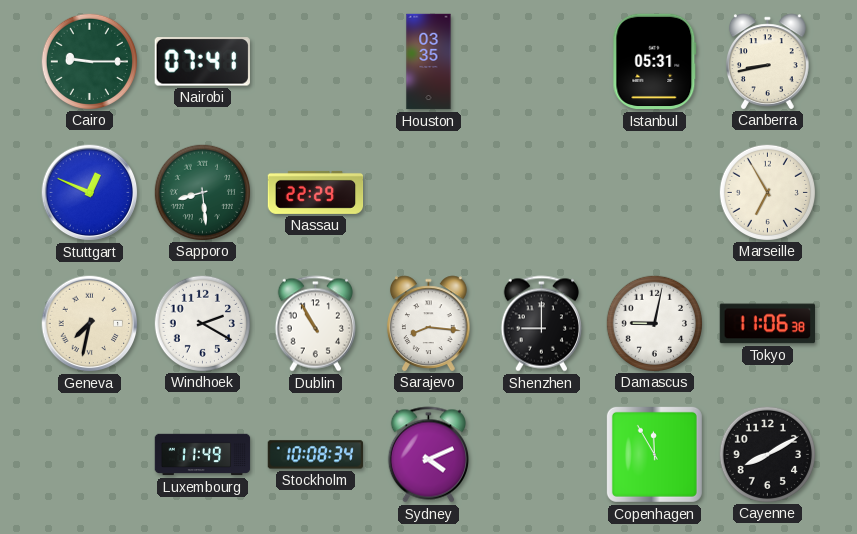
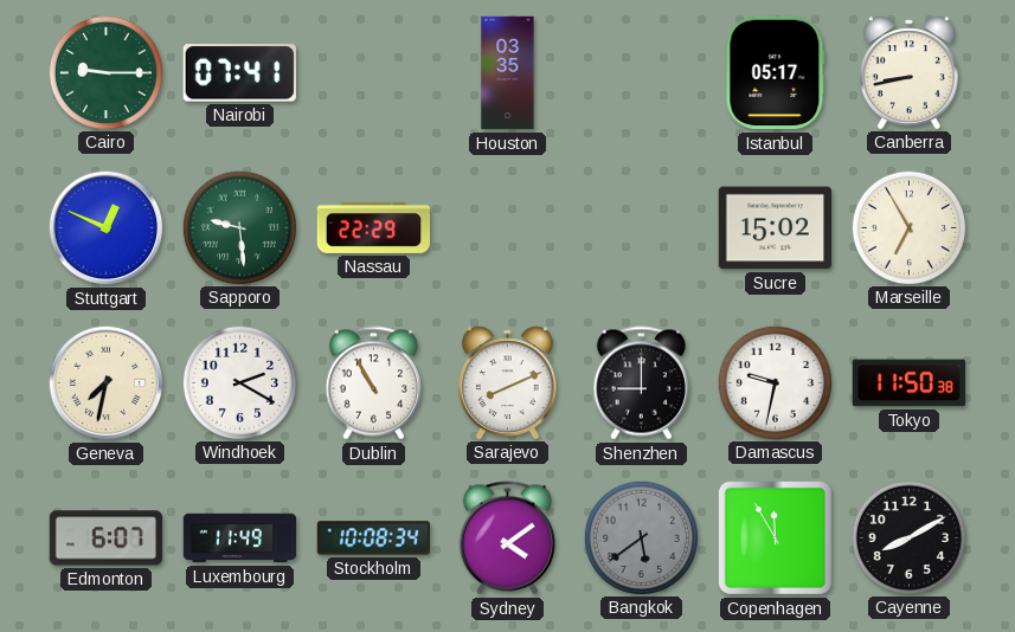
Istanbul: 05:31 -> 05:17 (776, 73)
Sapporo: 8:29 -> 9:29 (239, 227)
Sucre: none -> 15:02 (776, 228)
Sarajevo: 8:16 -> 8:11 (507, 382)
Damascus: 9:02 -> 9:32 (775, 382)
Tokyo: 11:06 -> 11:50 (908, 383)
Edmonton: none -> 6:07 (105, 539)
Sydney: 4:11 -> 4:09 (507, 539)
Bangkok: none -> 5:39 (641, 537)
